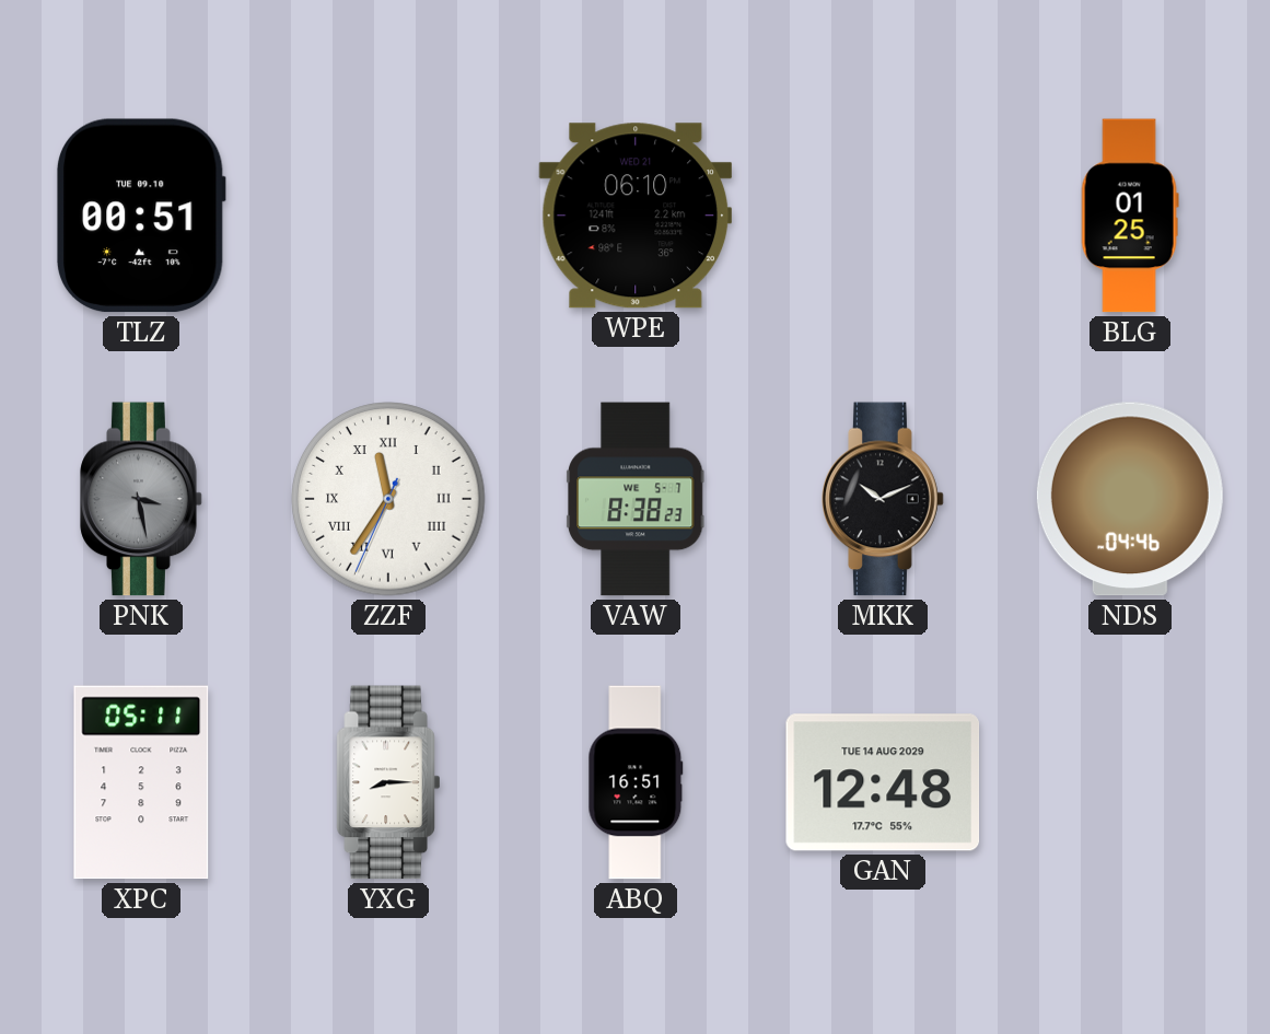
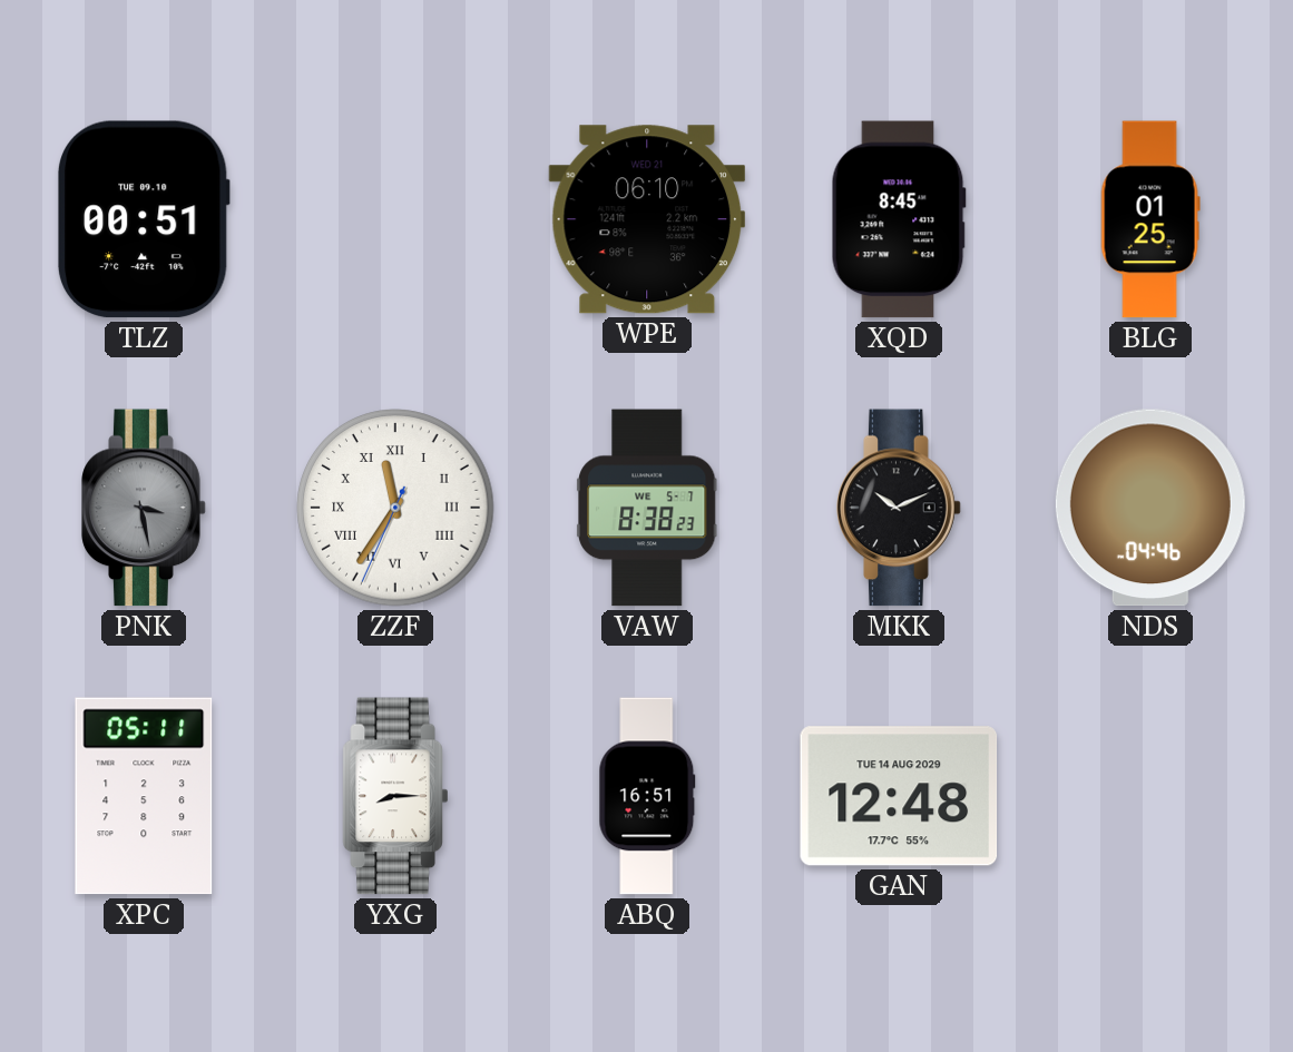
XQD: none -> 8:45 (899, 219)
